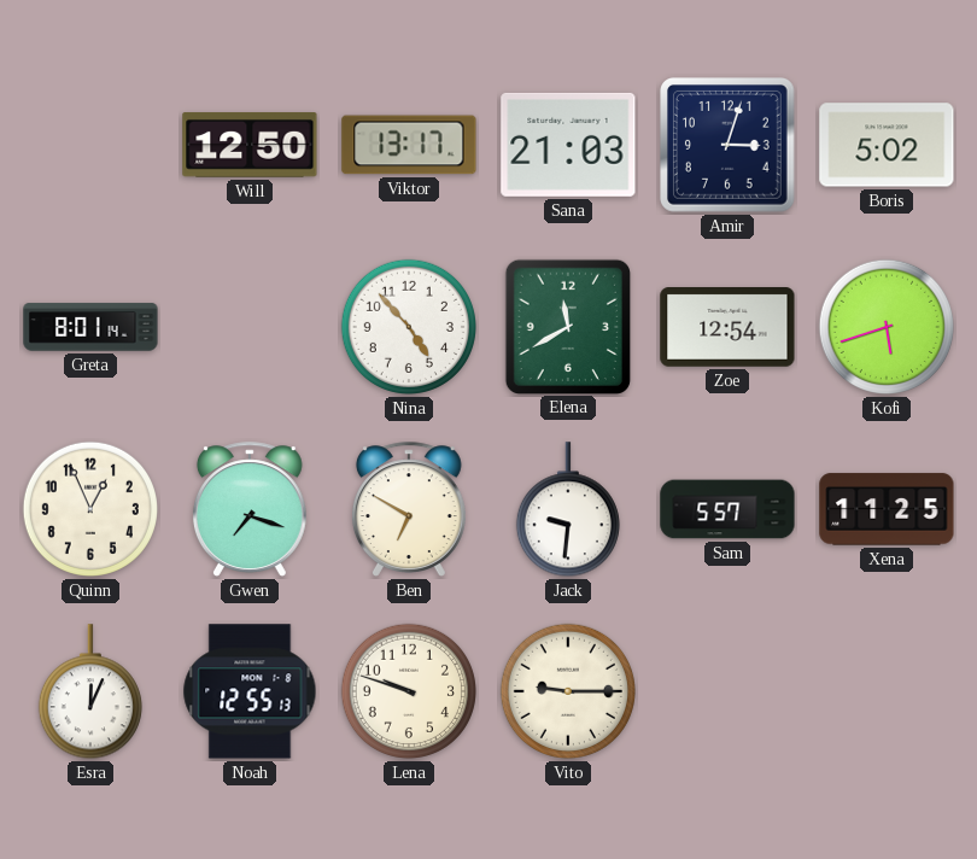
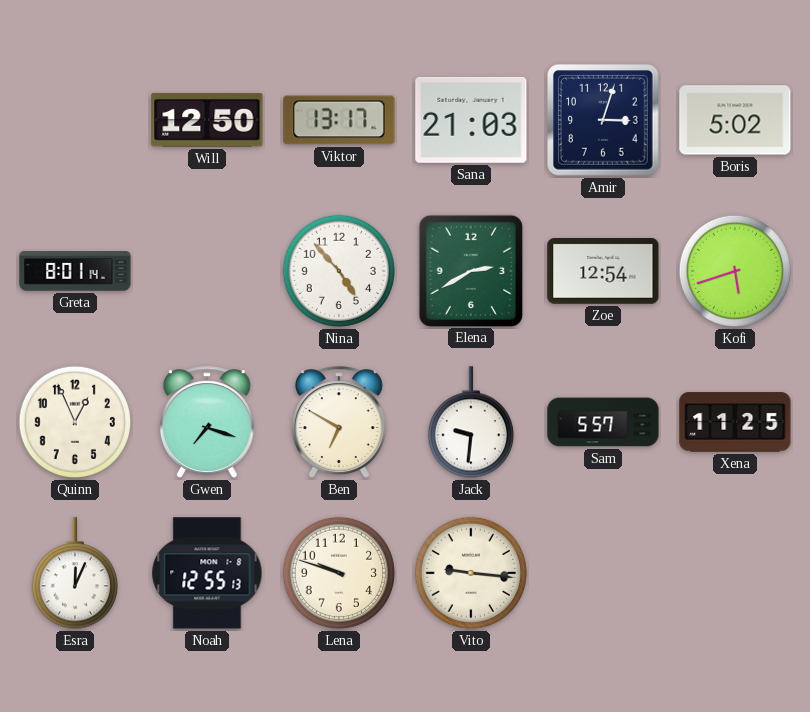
Elena: 11:40 -> 2:40 (471, 270)
Vito: 9:15 -> 9:16 (471, 573)
